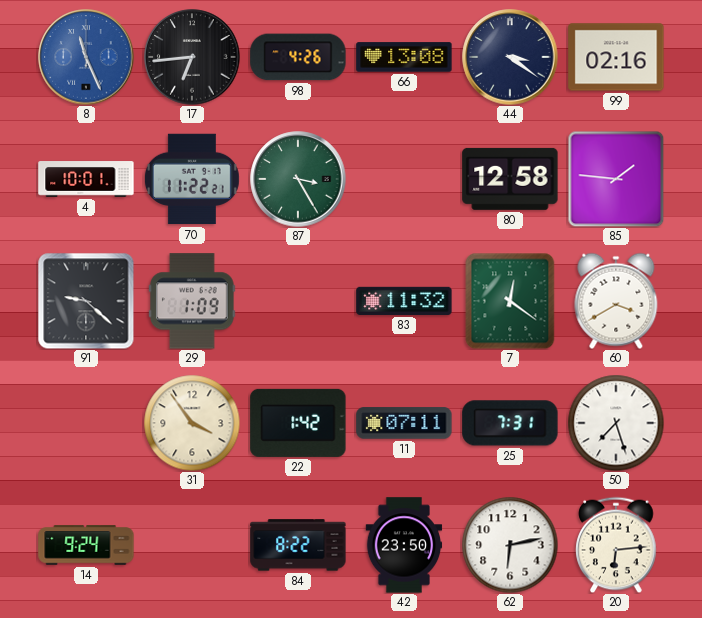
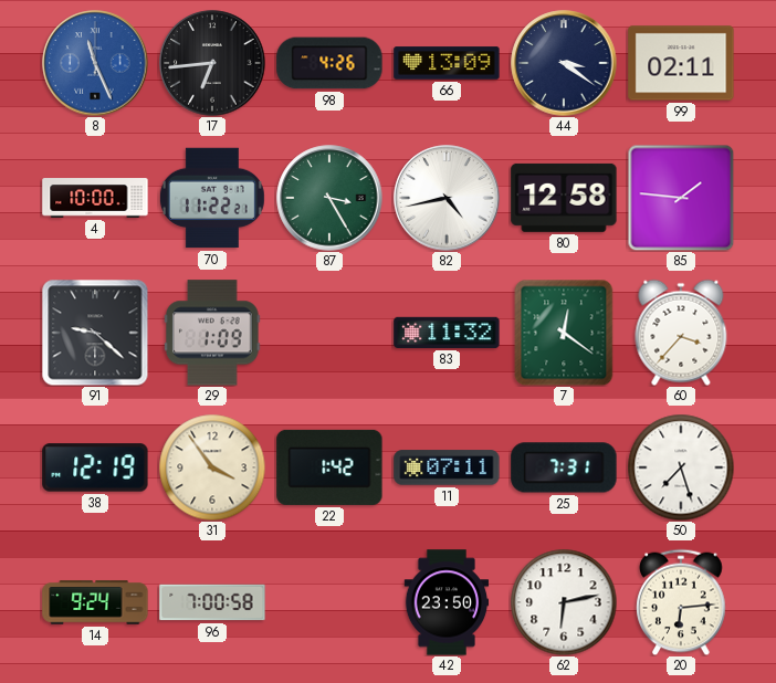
66: 13:08 -> 13:09 (447, 63)
99: 02:16 -> 02:11 (681, 63)
4: 10:01 -> 10:00 (95, 198)
82: none -> 4:43 (447, 198)
60: 3:40 -> 3:37 (681, 333)
38: none -> 12:19 (95, 467)
96: none -> 7:00 (212, 602)
84: 8:22 -> none (298, 545)
